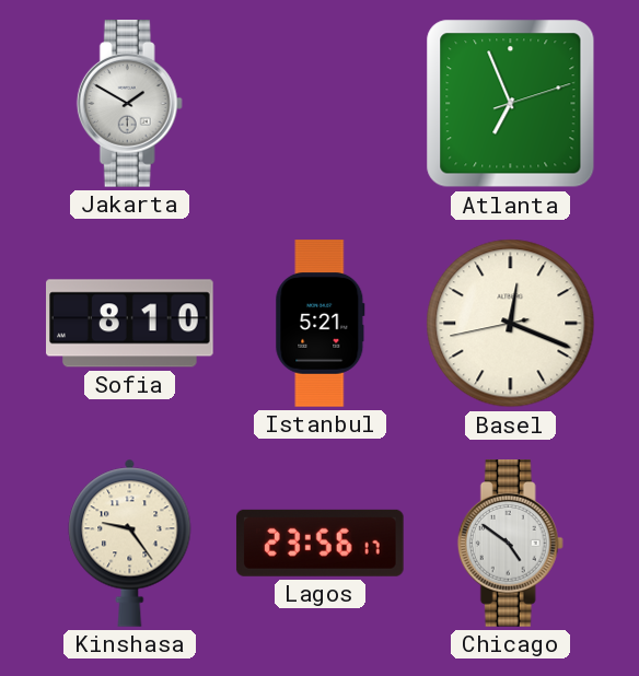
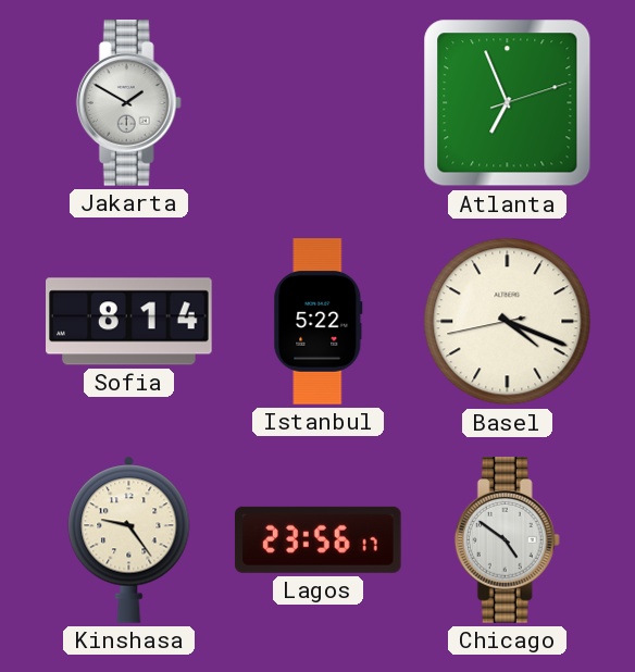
Sofia: 8:10 -> 8:14 (129, 322)
Istanbul: 5:21 -> 5:22 (319, 322)
Basel: 12:18 -> 4:18 (508, 322)
